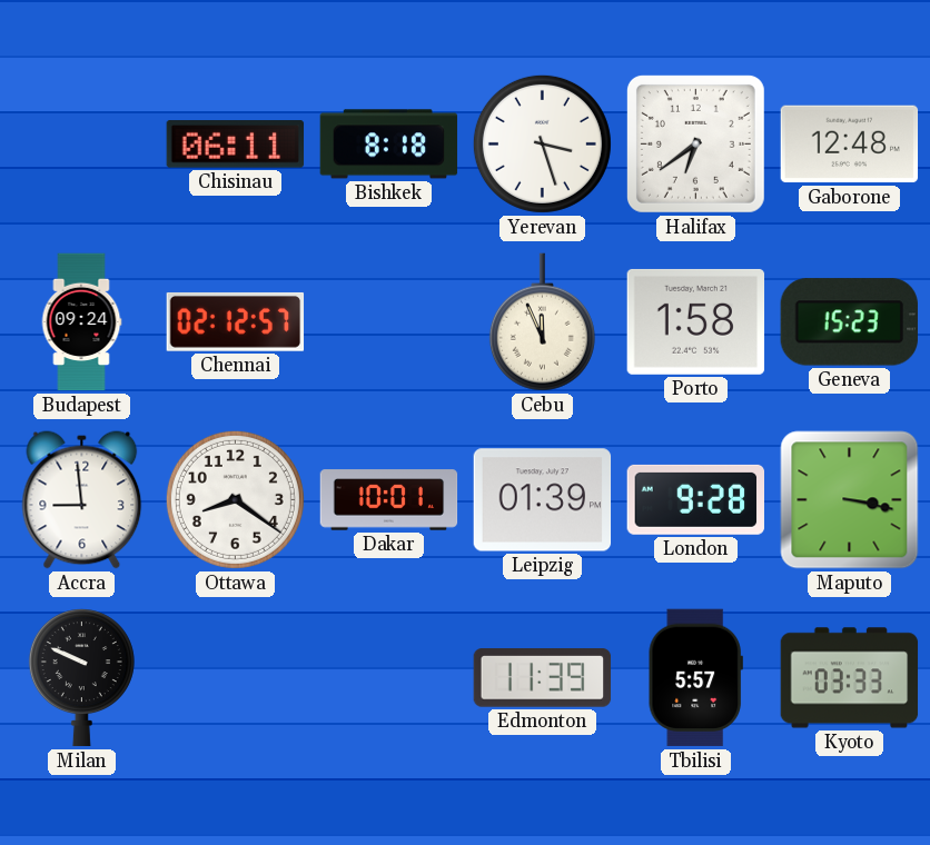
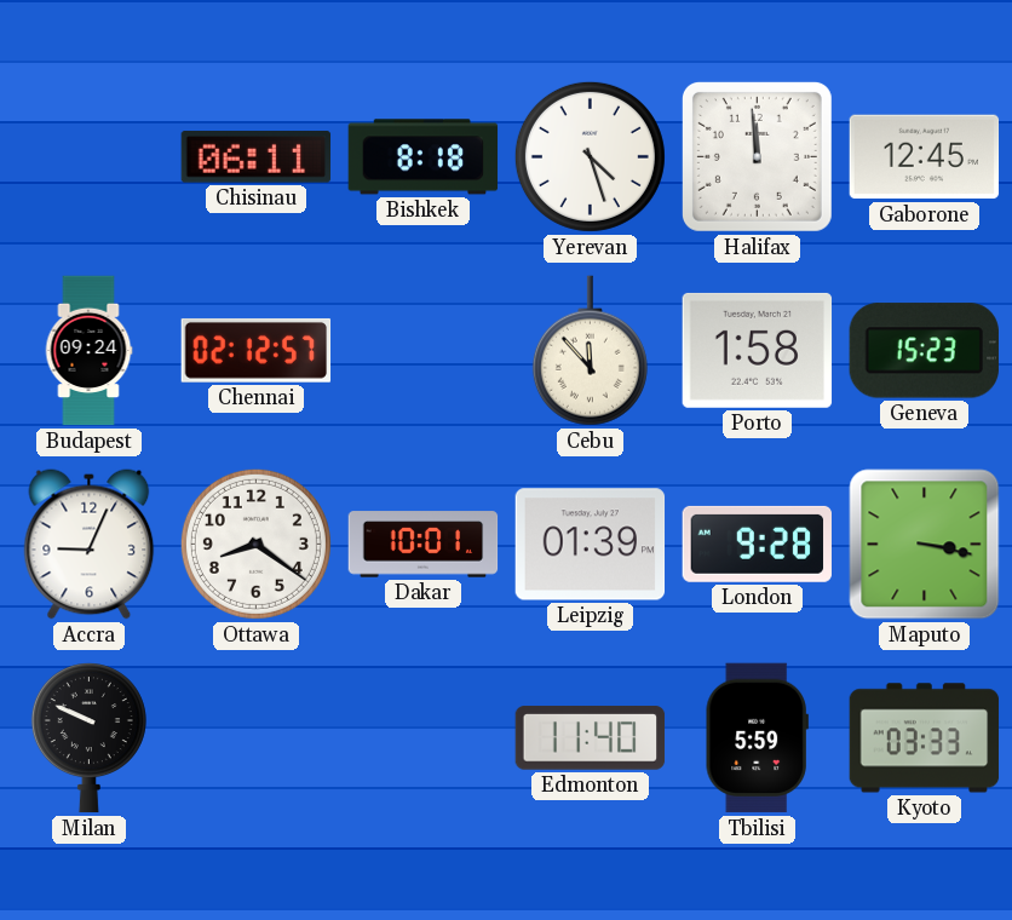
Yerevan: 3:27 -> 4:27 (590, 156)
Halifax: 6:39 -> 11:59 (757, 156)
Gaborone: 12:48 -> 12:45 (925, 157)
Cebu: 11:56 -> 11:53 (590, 351)
Accra: 8:59 -> 9:04 (90, 545)
Edmonton: 11:39 -> 11:40 (591, 738)
Tbilisi: 5:57 -> 5:59 (757, 738)
